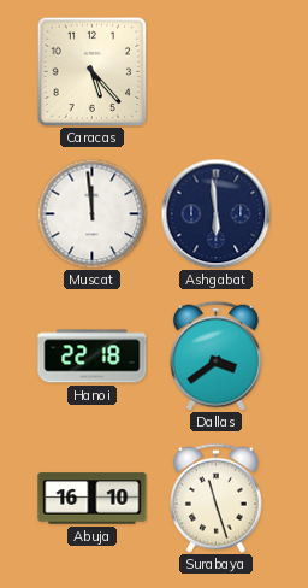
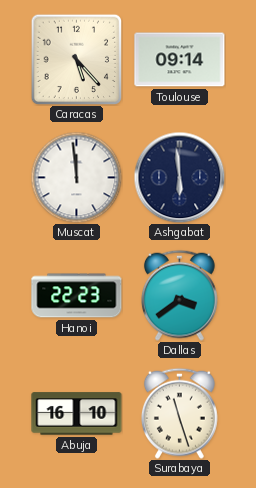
Toulouse: none -> 09:14 (180, 60)
Hanoi: 22:18 -> 22:23 (77, 296)
